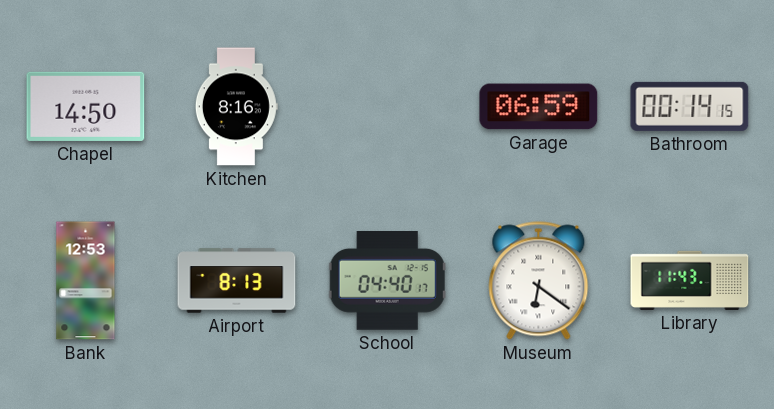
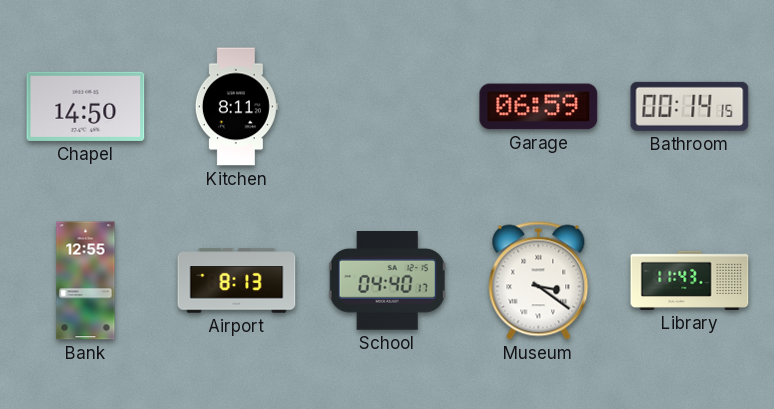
Kitchen: 8:16 -> 8:11 (236, 107)
Bank: 12:53 -> 12:55 (86, 281)
Museum: 6:21 -> 3:21 (539, 281)
